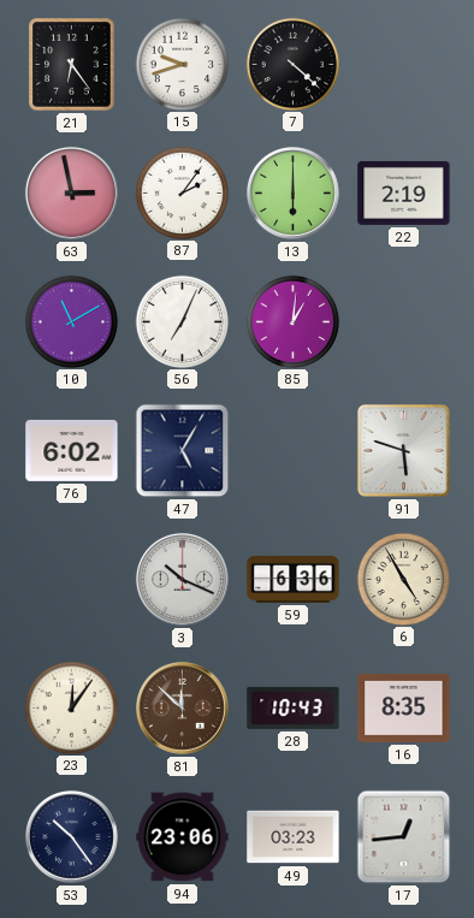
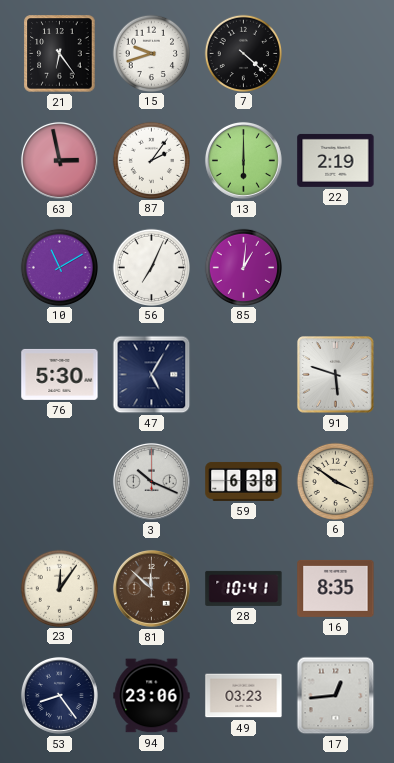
76: 6:02 -> 5:30 (60, 374)
59: 6:36 -> 6:38 (244, 481)
6: 4:55 -> 3:51 (335, 481)
28: 10:43 -> 10:41 (244, 588)
53: 10:24 -> 8:24 (59, 695)
